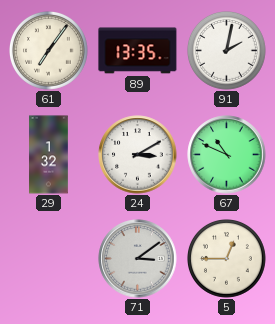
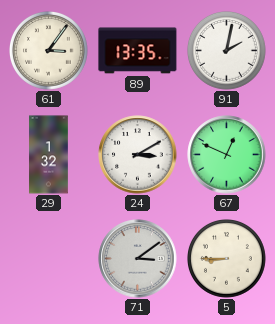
61: 7:06 -> 3:06 (49, 51)
67: 10:49 -> 12:49 (227, 155)
5: 12:45 -> 8:45 (227, 259)
